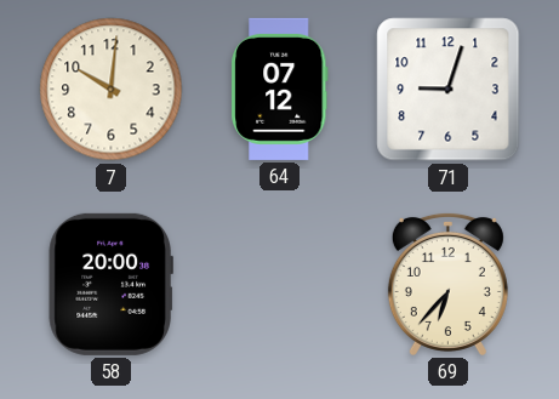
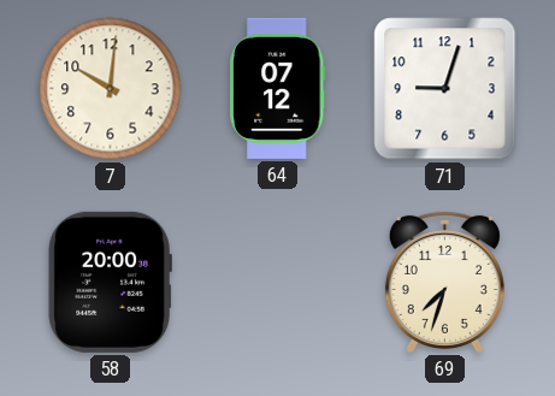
69: 6:37 -> 7:33 (444, 282)
